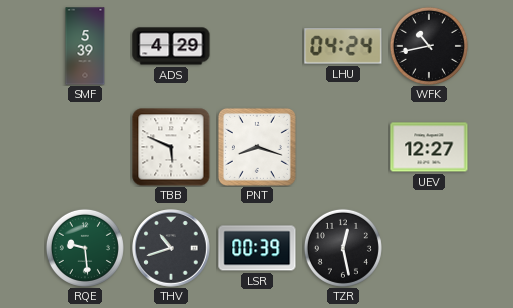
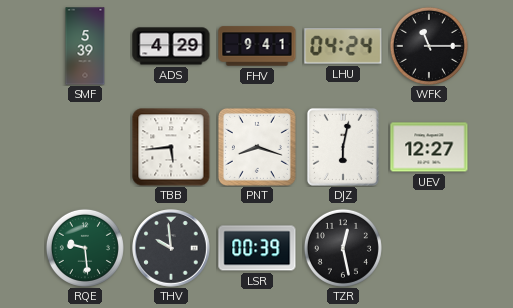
FHV: none -> 9:41 (257, 46)
WFK: 10:43 -> 11:15 (429, 46)
TBB: 5:49 -> 5:44 (171, 147)
DJZ: none -> 6:02 (343, 147)
THV: 10:42 -> 9:59 (171, 248)
